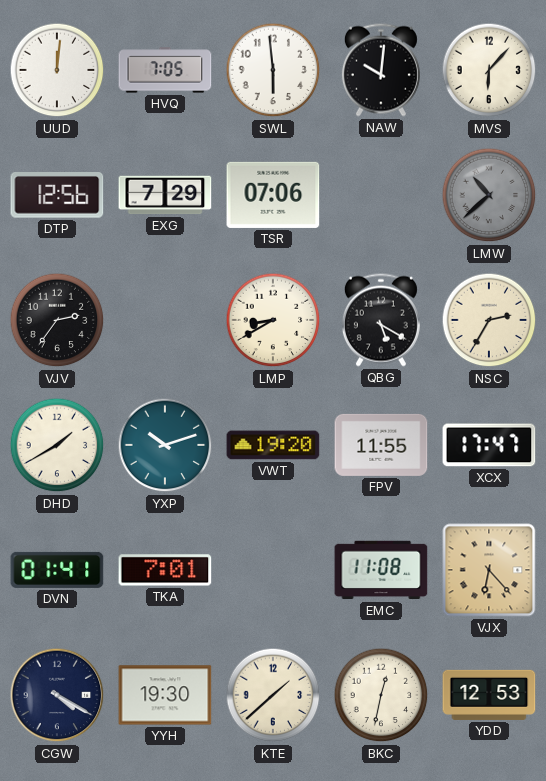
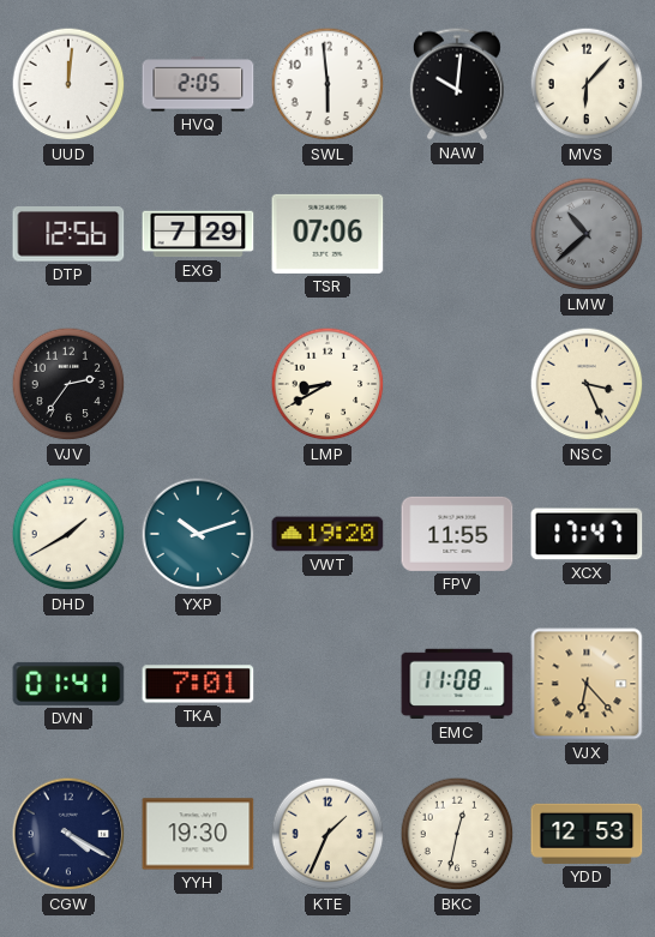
HVQ: 7:05 -> 2:05 (198, 84)
QBG: 5:20 -> none (381, 320)
NSC: 2:35 -> 3:26 (587, 384)
KTE: 1:38 -> 1:34 (327, 834)
